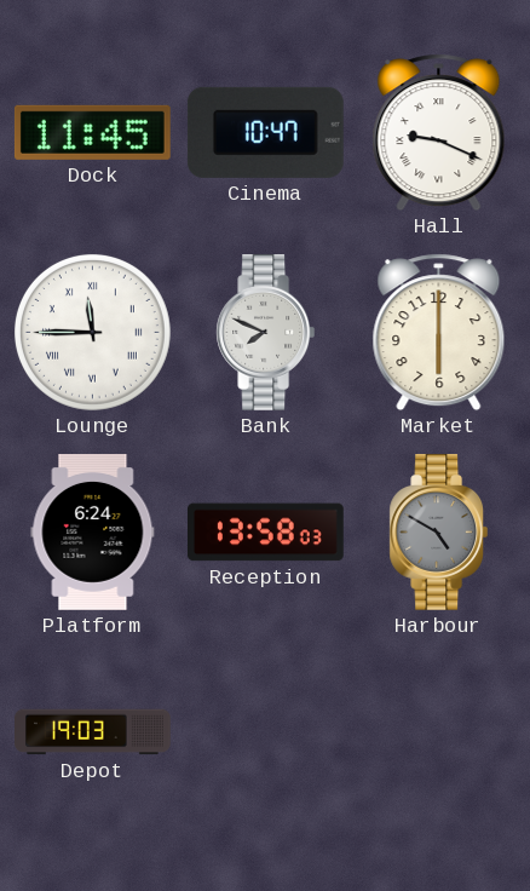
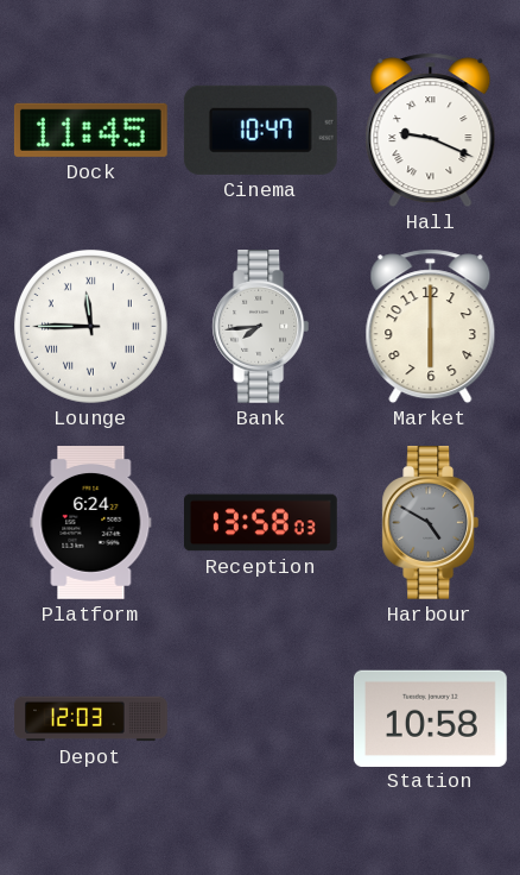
Bank: 7:49 -> 7:44 (261, 327)
Depot: 19:03 -> 12:03 (91, 719)
Station: none -> 10:58 (430, 718)
